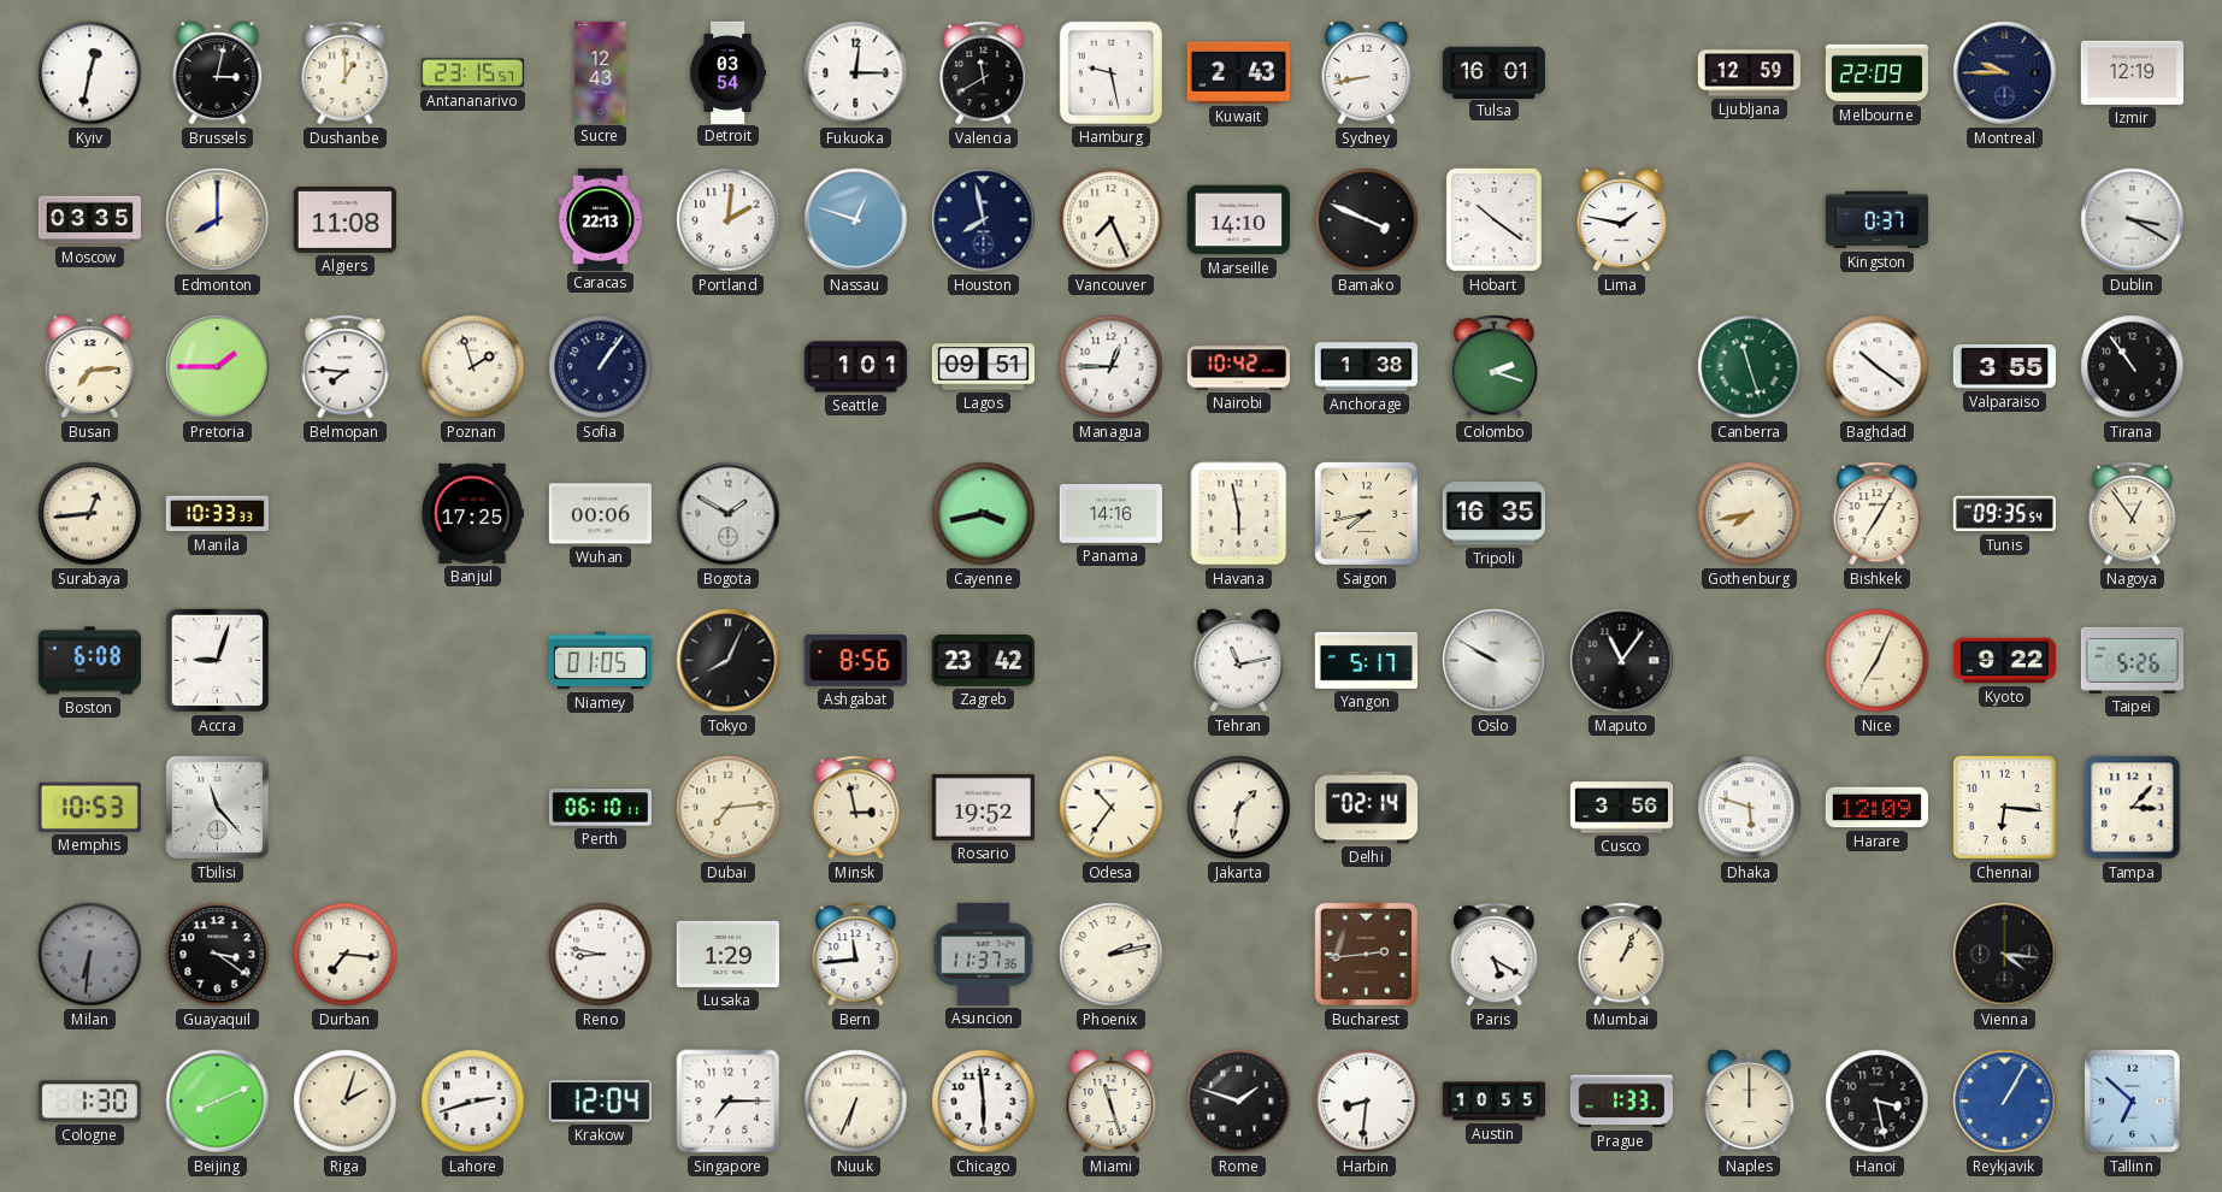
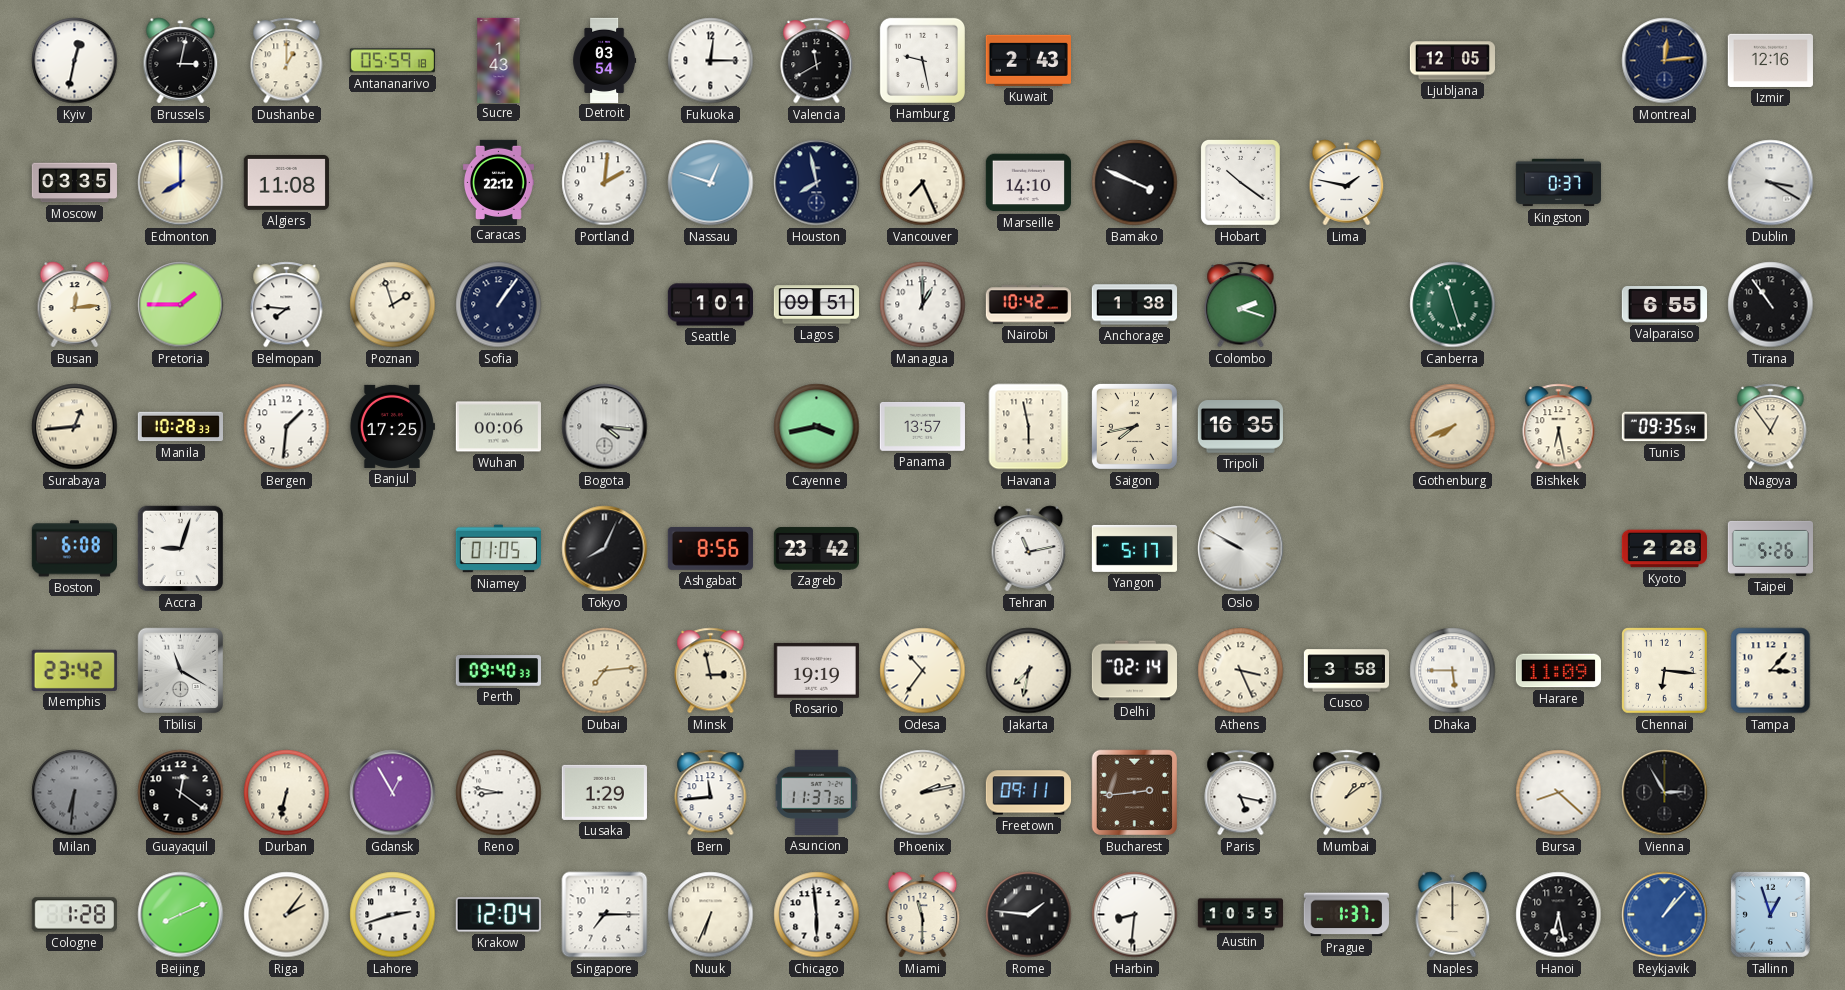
Antananarivo: 23:15 -> 05:59 (392, 61)
Sucre: 12:43 -> 1:43 (499, 60)
Sydney: 8:43 -> none (1367, 73)
Tulsa: 16:01 -> none (1493, 72)
Ljubljana: 12:59 -> 12:05 (1452, 61)
Melbourne: 22:09 -> none (1876, 73)
Montreal: 9:45 -> 12:14 (1665, 61)
Izmir: 12:19 -> 12:16 (1770, 60)
Caracas: 22:13 -> 22:12 (498, 182)
Busan: 7:14 -> 12:14 (75, 305)
Managua: 12:45 -> 1:00 (923, 305)
Baghdad: 10:21 -> none (1878, 367)
Valparaiso: 3:55 -> 6:55 (1664, 305)
Manila: 10:33 -> 10:28 (180, 427)
Bergen: none -> 1:31 (287, 427)
Bogota: 1:50 -> 4:16 (605, 427)
Panama: 14:16 -> 13:57 (922, 426)
Gothenburg: 7:43 -> 7:41 (1453, 427)
Bishkek: 7:05 -> 6:28 (1559, 427)
Maputo: 11:06 -> none (1622, 661)
Nice: 7:04 -> none (1878, 661)
Kyoto: 9:22 -> 2:28 (1664, 549)
Memphis: 10:53 -> 23:42 (74, 670)
Tbilisi: 11:23 -> 11:20 (181, 671)
Perth: 06:10 -> 09:40 (498, 671)
Rosario: 19:52 -> 19:19 (816, 670)
Jakarta: 1:32 -> 7:32 (1029, 671)
Athens: none -> 3:26 (1241, 671)
Cusco: 3:56 -> 3:58 (1346, 671)
Dhaka: 5:48 -> 5:45 (1453, 671)
Harare: 12:09 -> 11:09 (1558, 671)
Guayaquil: 3:21 -> 12:21 (181, 793)
Durban: 7:16 -> 6:32 (287, 793)
Gdansk: none -> 12:55 (393, 793)
Freetown: none -> 09:11 (1028, 793)
Paris: 5:20 -> 5:17 (1241, 793)
Mumbai: 1:04 -> 1:09 (1347, 793)
Bursa: none -> 8:22 (1559, 793)
Vienna: 4:16 -> 2:55 (1665, 793)
Cologne: 1:30 -> 1:28 (74, 915)
Riga: 2:03 -> 2:06 (287, 915)
Miami: 11:27 -> 11:30 (923, 915)
Rome: 1:48 -> 1:46 (1029, 915)
Prague: 1:33 -> 1:37 (1346, 915)
Hanoi: 3:28 -> 6:28 (1559, 915)
Reykjavik: 1:05 -> 1:07 (1665, 915)
Tallinn: 6:52 -> 12:57 (1770, 914)
